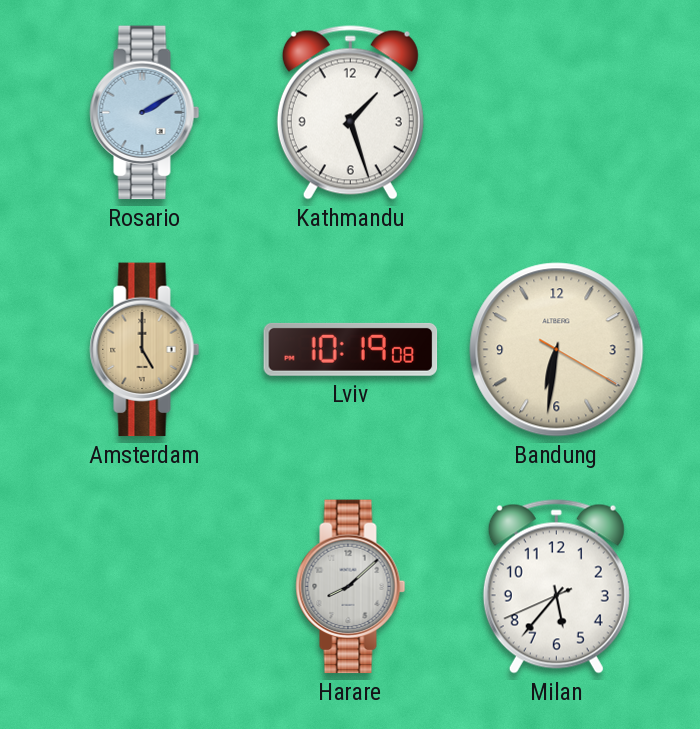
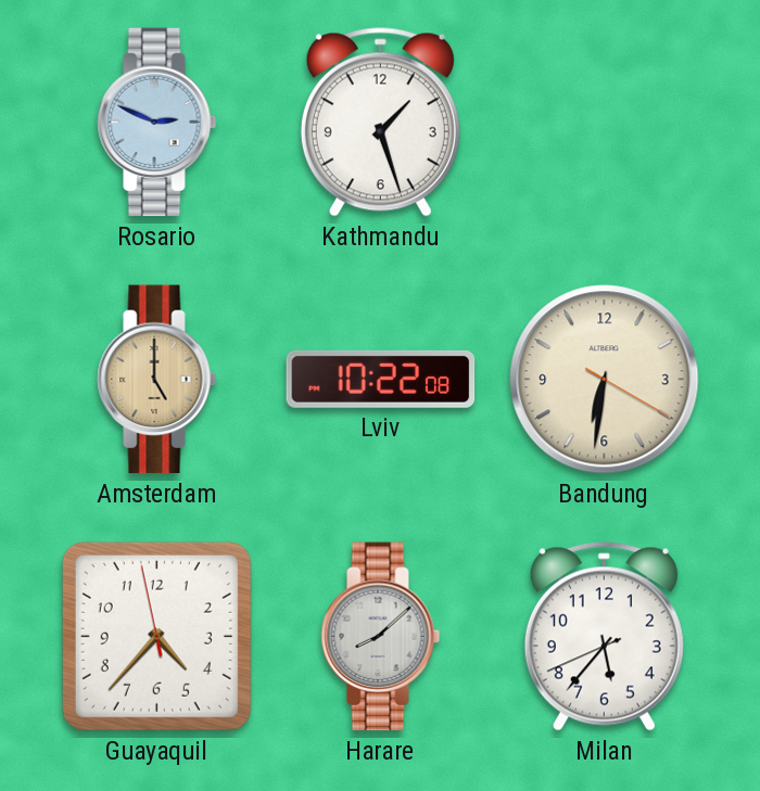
Rosario: 2:10 -> 2:49 (157, 123)
Lviv: 10:19 -> 10:22 (381, 379)
Guayaquil: none -> 4:36 (156, 636)
